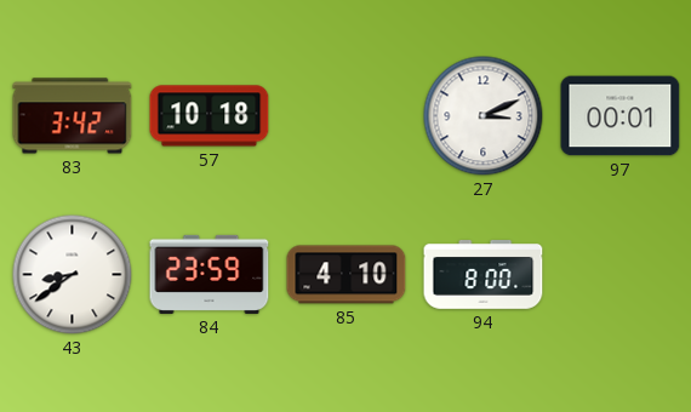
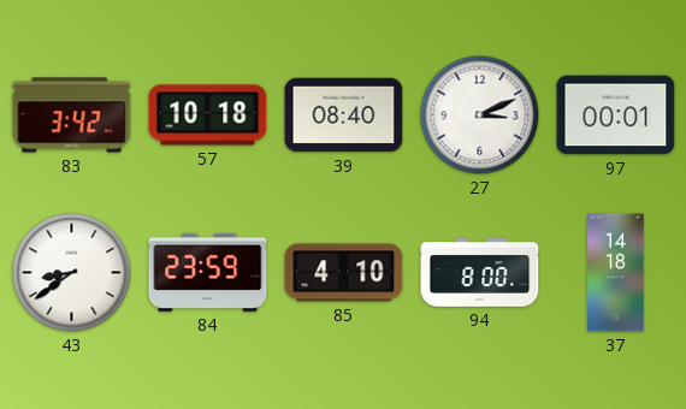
39: none -> 08:40 (344, 115)
37: none -> 14:18 (616, 273)
